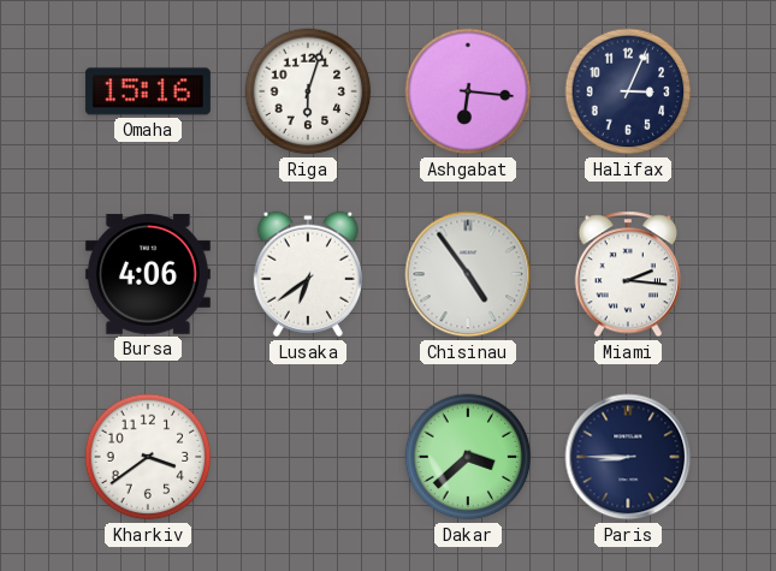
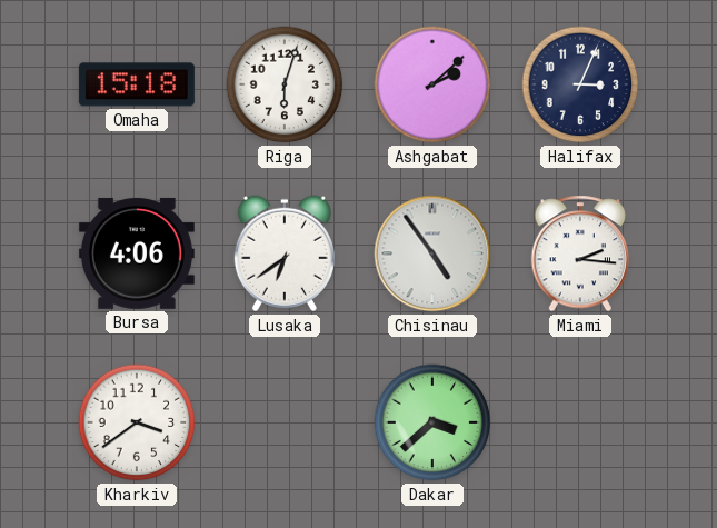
Omaha: 15:16 -> 15:18 (137, 84)
Ashgabat: 6:16 -> 2:08 (432, 84)
Paris: 8:45 -> none (628, 457)
